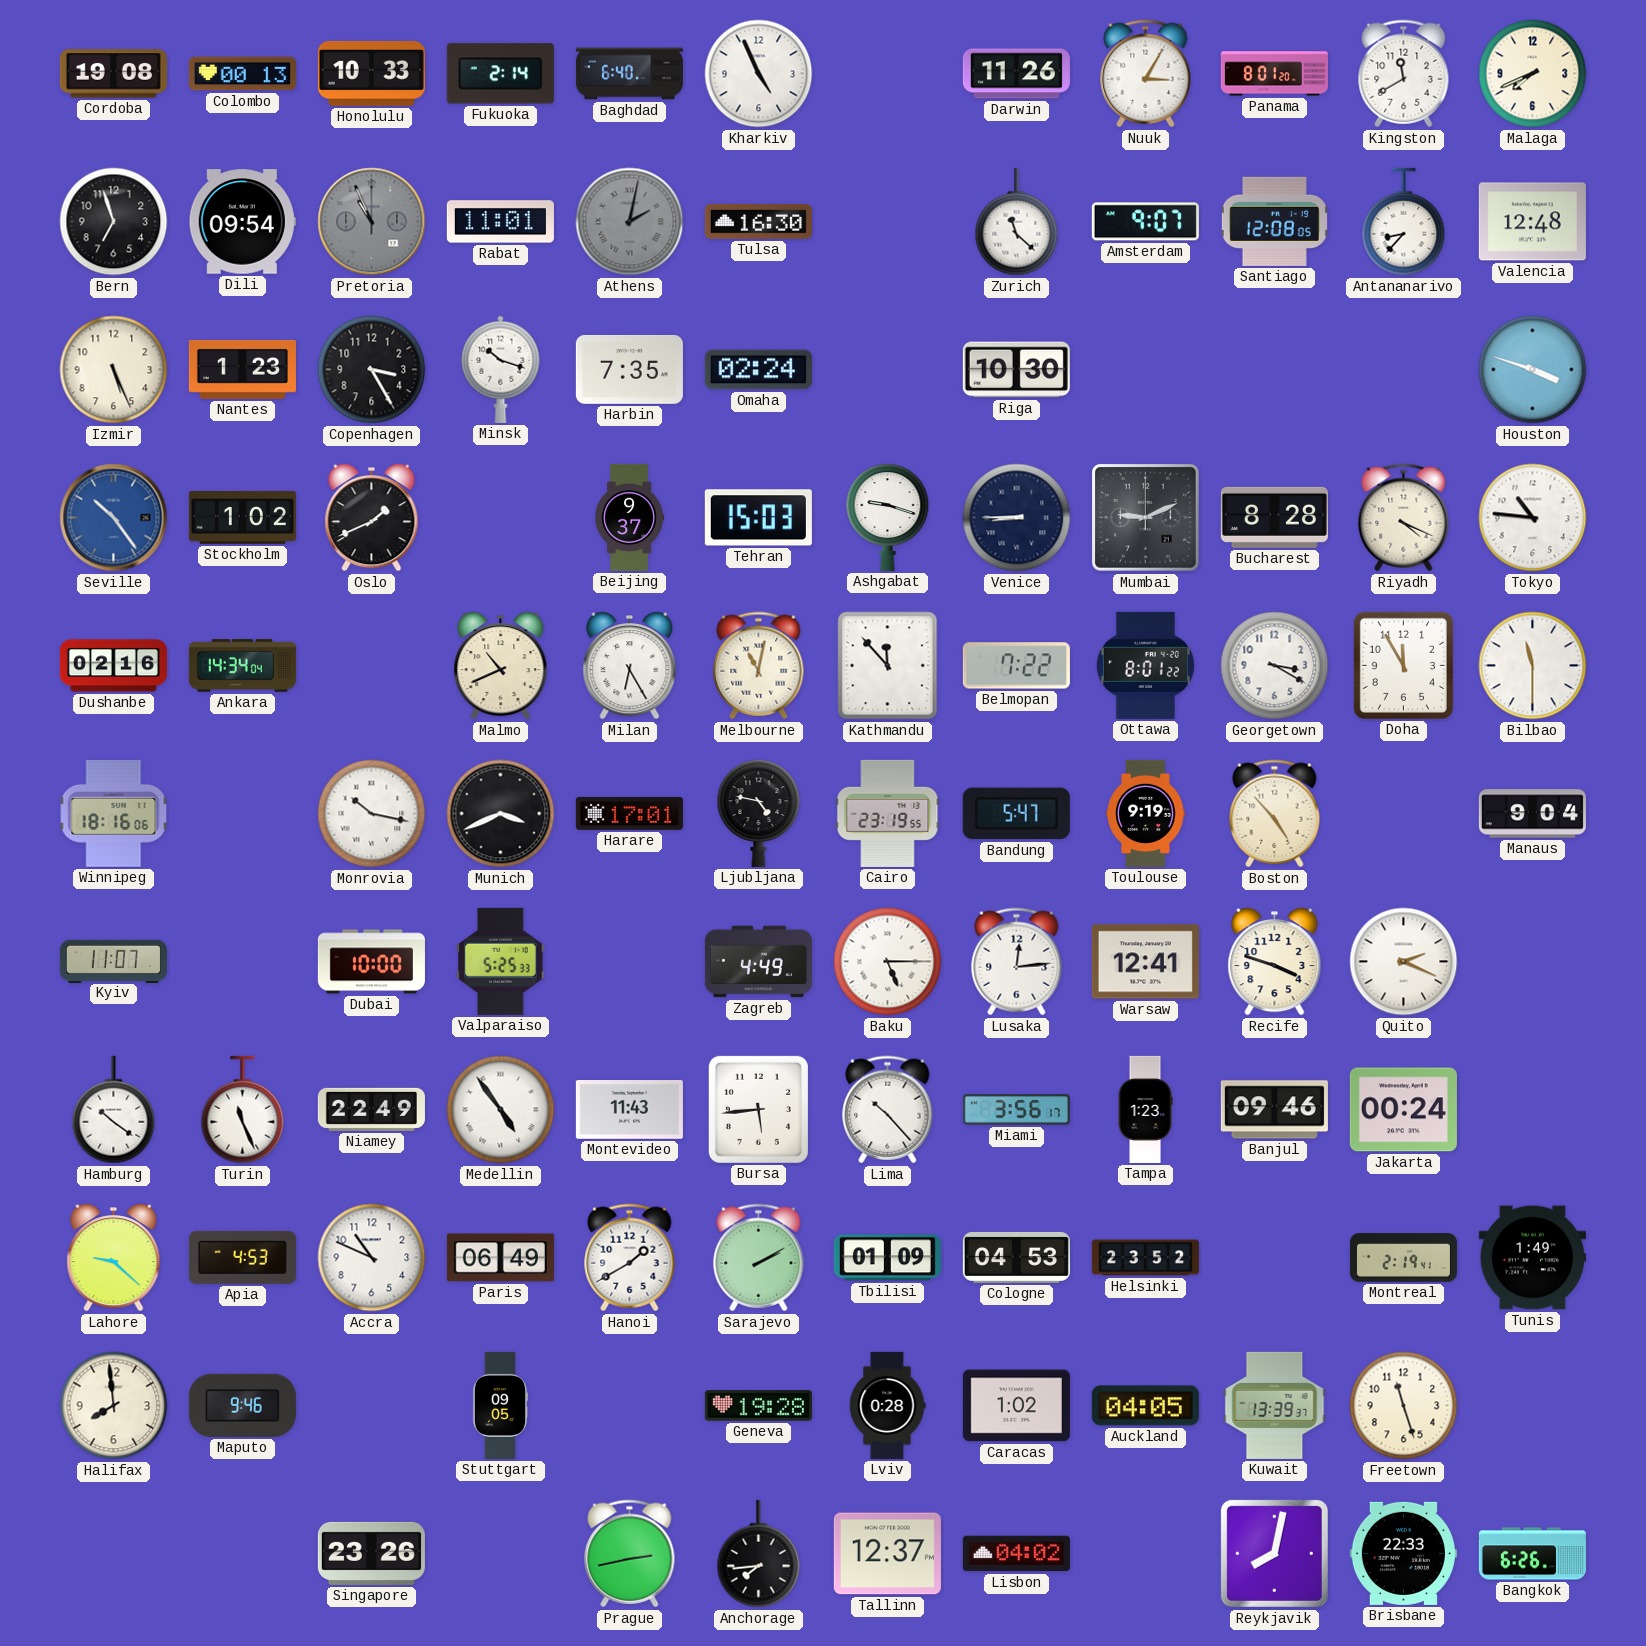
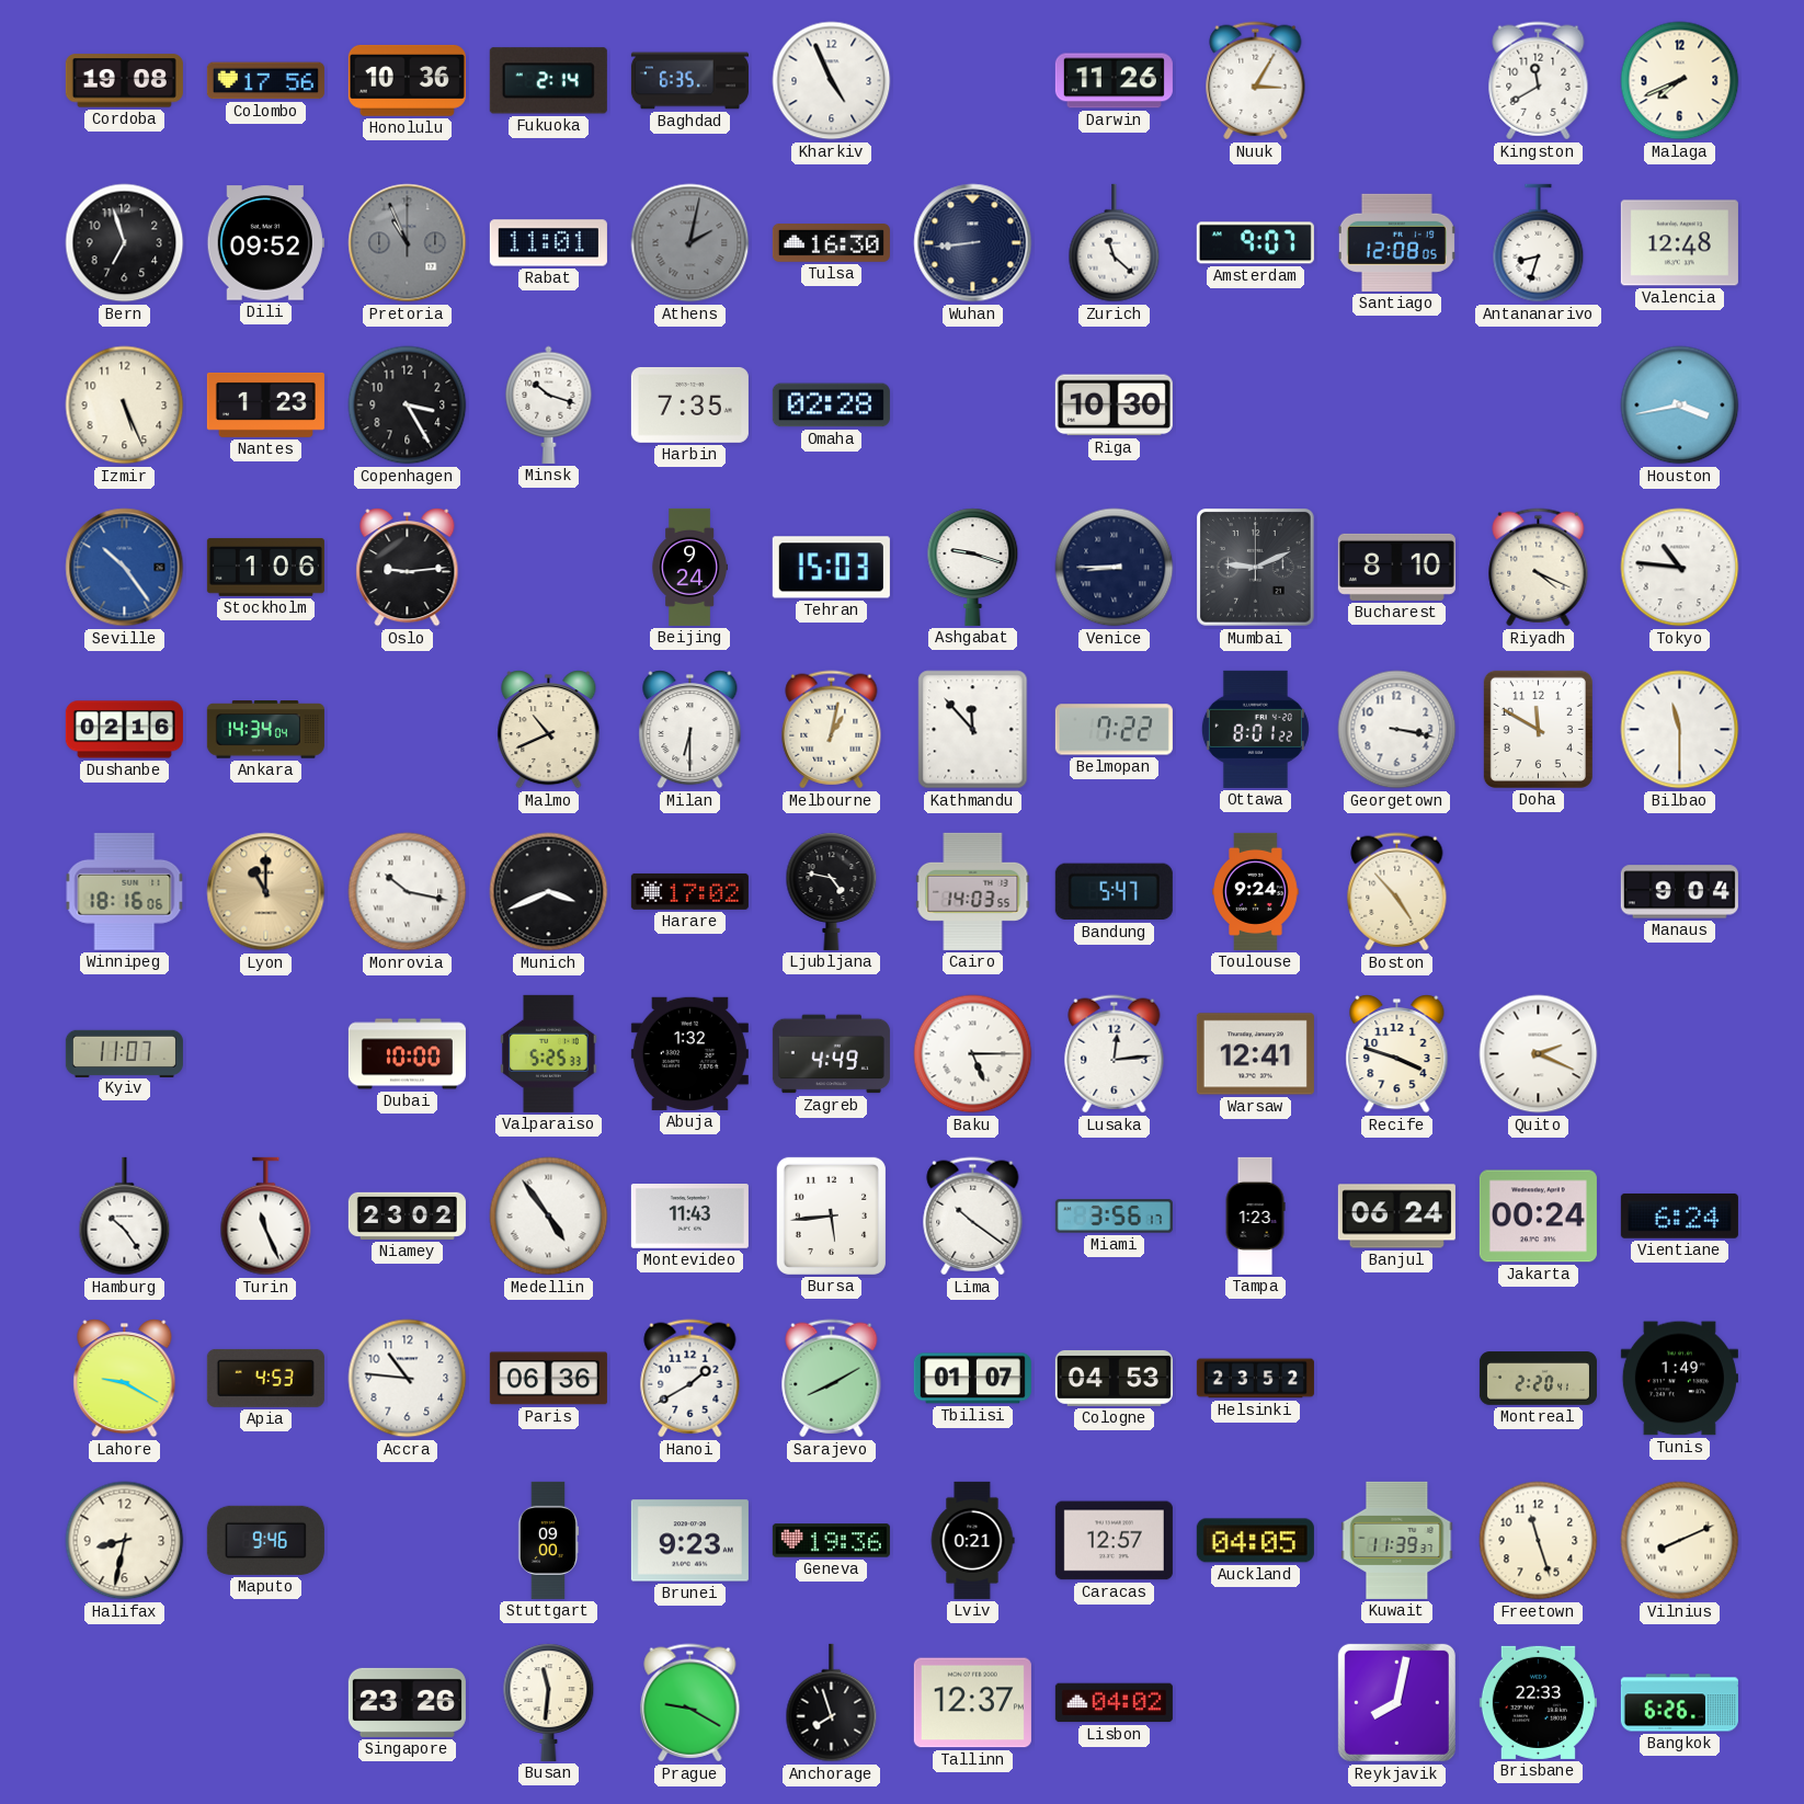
Colombo: 00:13 -> 17:56 (265, 81)
Honolulu: 10:33 -> 10:36 (407, 80)
Baghdad: 6:40 -> 6:35 (689, 81)
Panama: 8:01 -> none (1274, 74)
Dili: 09:54 -> 09:52 (265, 243)
Wuhan: none -> 8:44 (973, 243)
Antananarivo: 8:37 -> 8:33 (1539, 243)
Omaha: 02:24 -> 02:28 (831, 406)
Houston: 3:48 -> 3:43 (1680, 406)
Stockholm: 1:02 -> 1:06 (265, 568)
Oslo: 1:41 -> 9:14 (408, 568)
Beijing: 9:37 -> 9:24 (689, 567)
Bucharest: 8:28 -> 8:10 (1396, 567)
Milan: 6:25 -> 6:30 (690, 730)
Melbourne: 11:02 -> 1:02 (832, 730)
Georgetown: 3:20 -> 3:17 (1397, 730)
Doha: 11:55 -> 11:50 (1538, 729)
Lyon: none -> 11:00 (266, 892)
Harare: 17:01 -> 17:02 (689, 891)
Cairo: 23:19 -> 14:03 (973, 891)
Toulouse: 9:19 -> 9:24 (1256, 891)
Abuja: none -> 1:32 (689, 1053)
Hamburg: 10:21 -> 10:24 (125, 1217)
Niamey: 22:49 -> 23:02 (407, 1215)
Lima: 10:23 -> 10:21 (973, 1217)
Banjul: 09:46 -> 06:24 (1396, 1217)
Vientiane: none -> 6:24 (1679, 1215)
Lahore: 9:22 -> 9:20 (125, 1379)
Accra: 10:49 -> 10:46 (408, 1379)
Paris: 06:49 -> 06:36 (548, 1379)
Sarajevo: 2:10 -> 8:10 (832, 1379)
Tbilisi: 01:09 -> 01:07 (972, 1379)
Montreal: 2:19 -> 2:20 (1538, 1379)
Halifax: 7:59 -> 8:32 (125, 1541)
Stuttgart: 09:05 -> 09:00 (548, 1540)
Brunei: none -> 9:23 (689, 1541)
Geneva: 19:28 -> 19:36 (831, 1541)
Lviv: 0:28 -> 0:21 (972, 1540)
Caracas: 1:02 -> 12:57 (1114, 1541)
Kuwait: 13:39 -> 11:39 (1397, 1540)
Vilnius: none -> 8:11 (1680, 1541)
Busan: none -> 11:31 (549, 1702)
Prague: 2:43 -> 9:20 (690, 1703)
Anchorage: 7:44 -> 7:57 (832, 1703)
